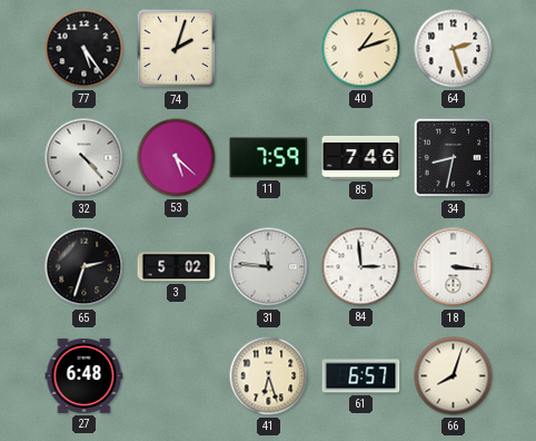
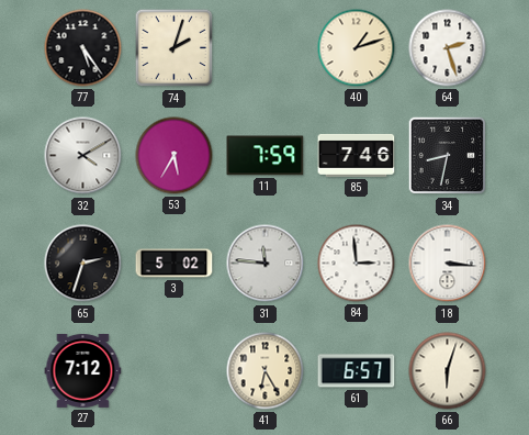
32: 4:23 -> 4:10 (83, 156)
53: 5:22 -> 5:35 (175, 156)
27: 6:48 -> 7:12 (83, 370)
41: 6:27 -> 6:25 (266, 371)
66: 8:03 -> 6:03 (448, 371)
